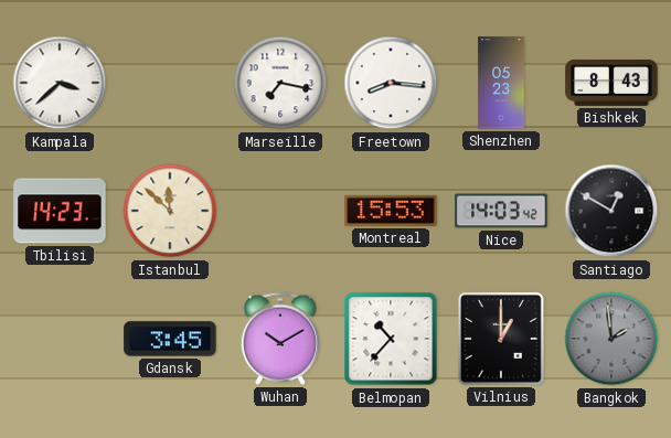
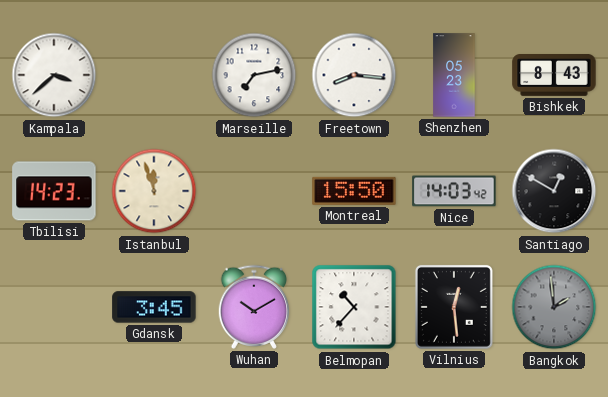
Marseille: 7:17 -> 7:13 (254, 75)
Istanbul: 11:52 -> 11:57 (154, 191)
Montreal: 15:53 -> 15:50 (354, 191)
Vilnius: 1:00 -> 12:29 (454, 307)
